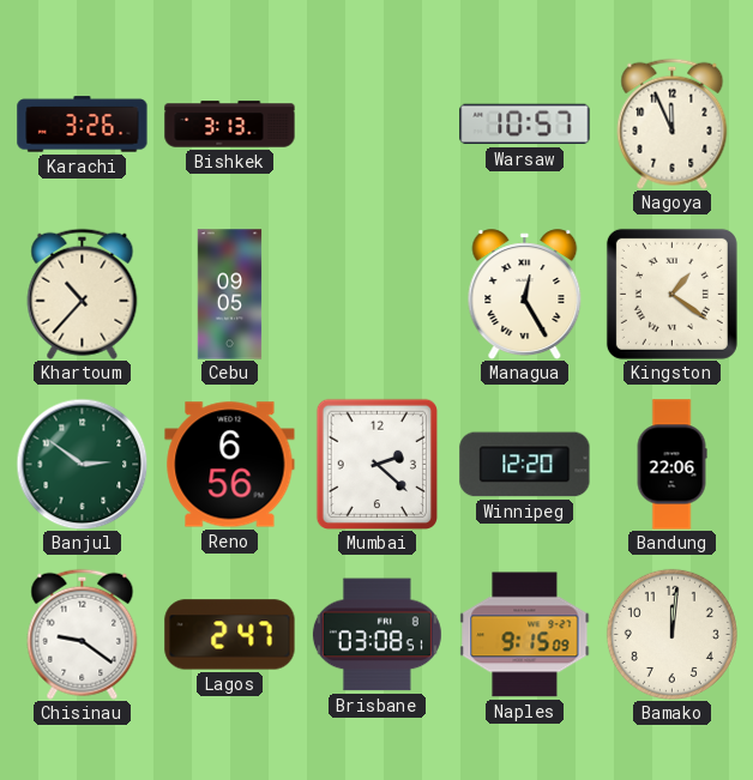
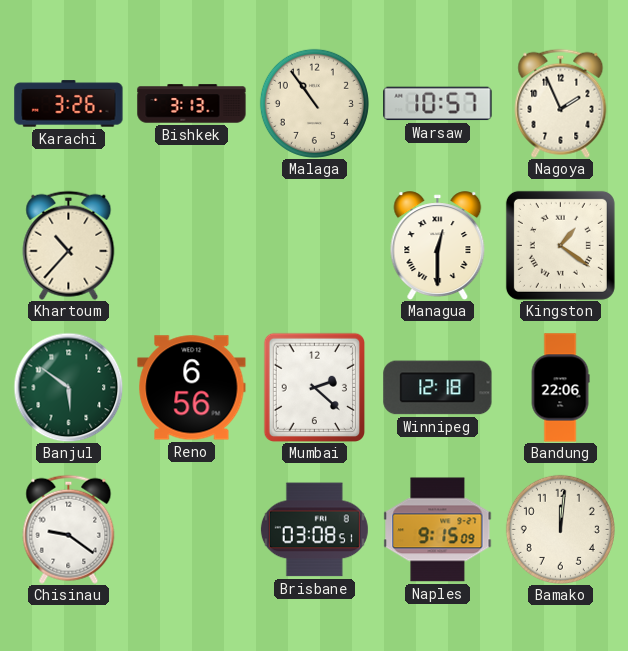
Malaga: none -> 10:54 (314, 103)
Nagoya: 11:56 -> 1:56 (561, 103)
Cebu: 09:05 -> none (230, 295)
Managua: 12:25 -> 12:30 (438, 245)
Banjul: 2:51 -> 5:51 (68, 387)
Winnipeg: 12:20 -> 12:18 (438, 388)
Lagos: 2:47 -> none (230, 635)
